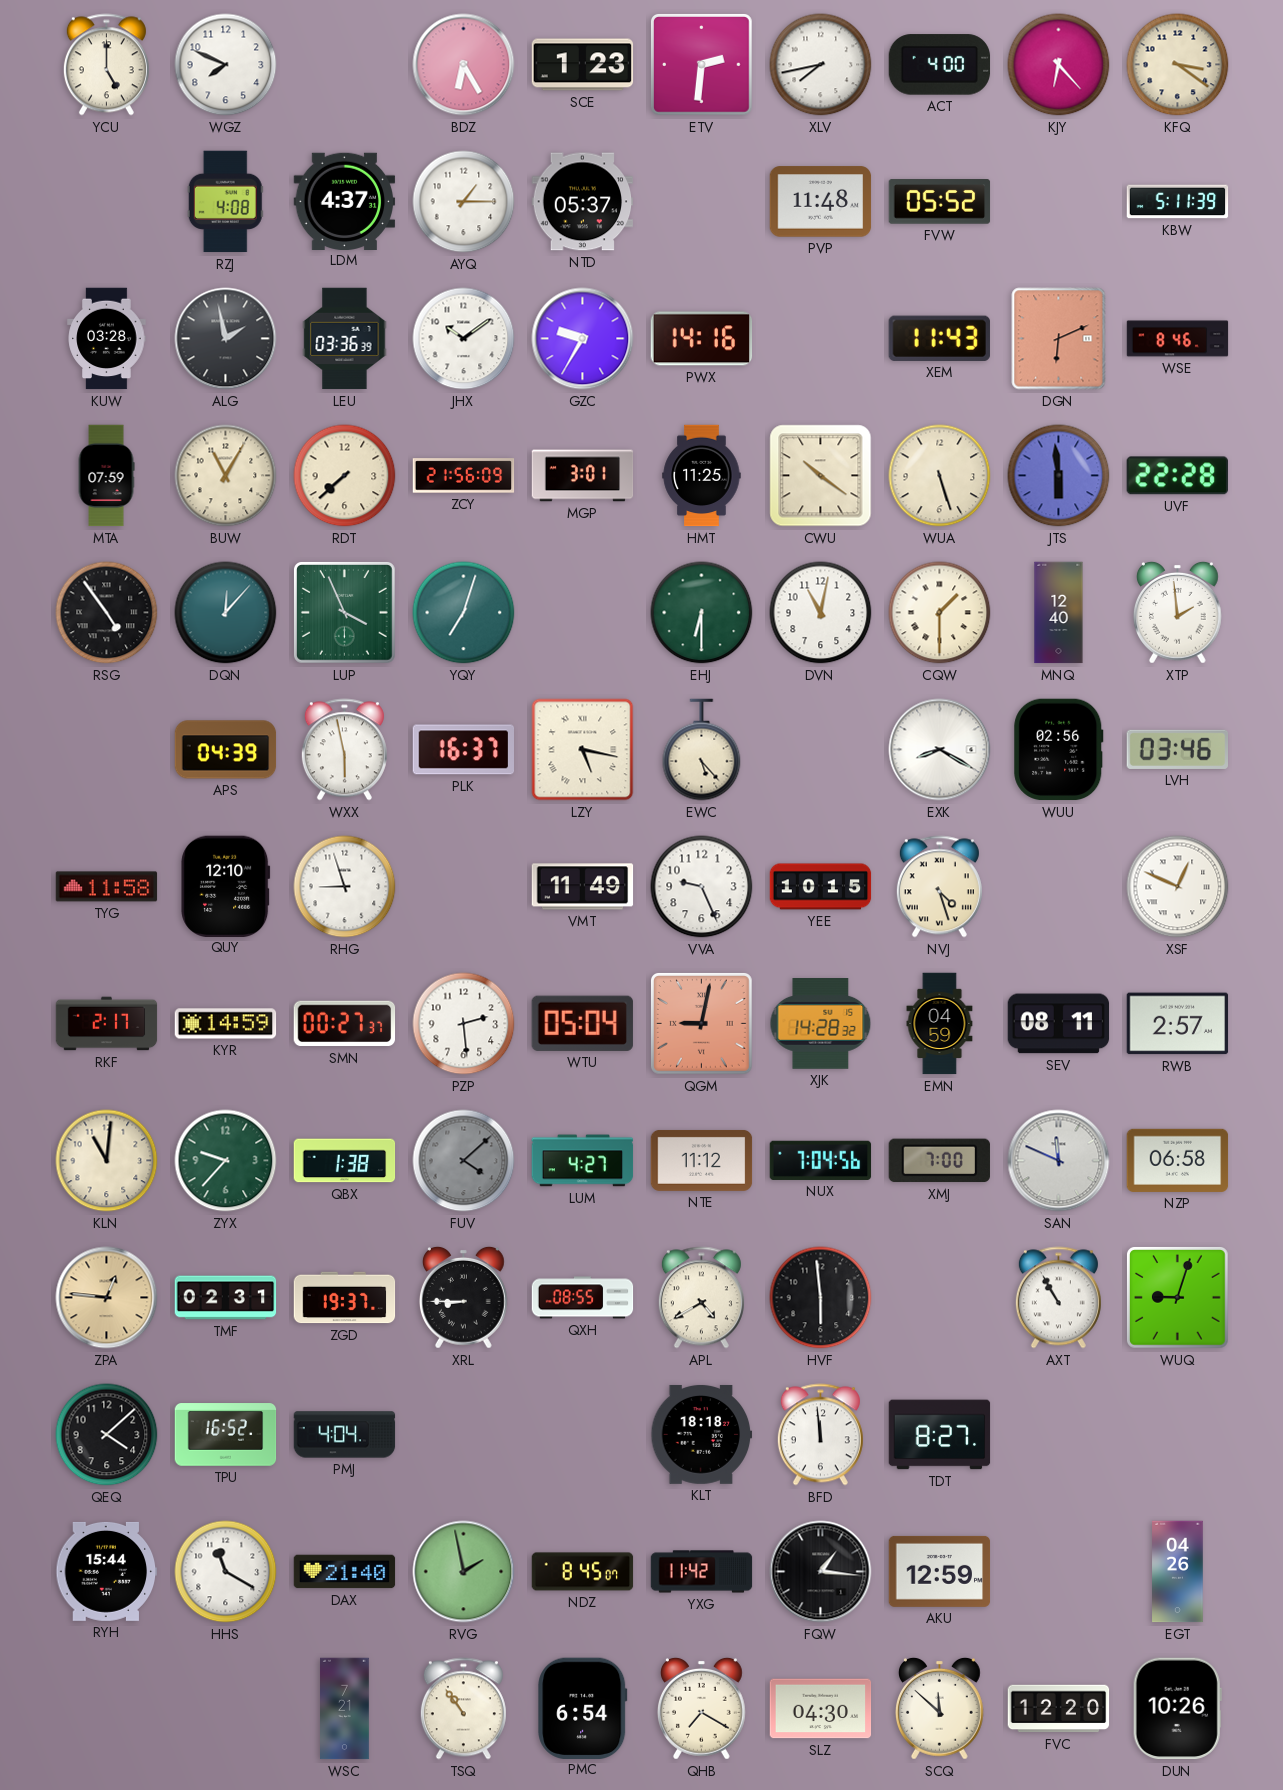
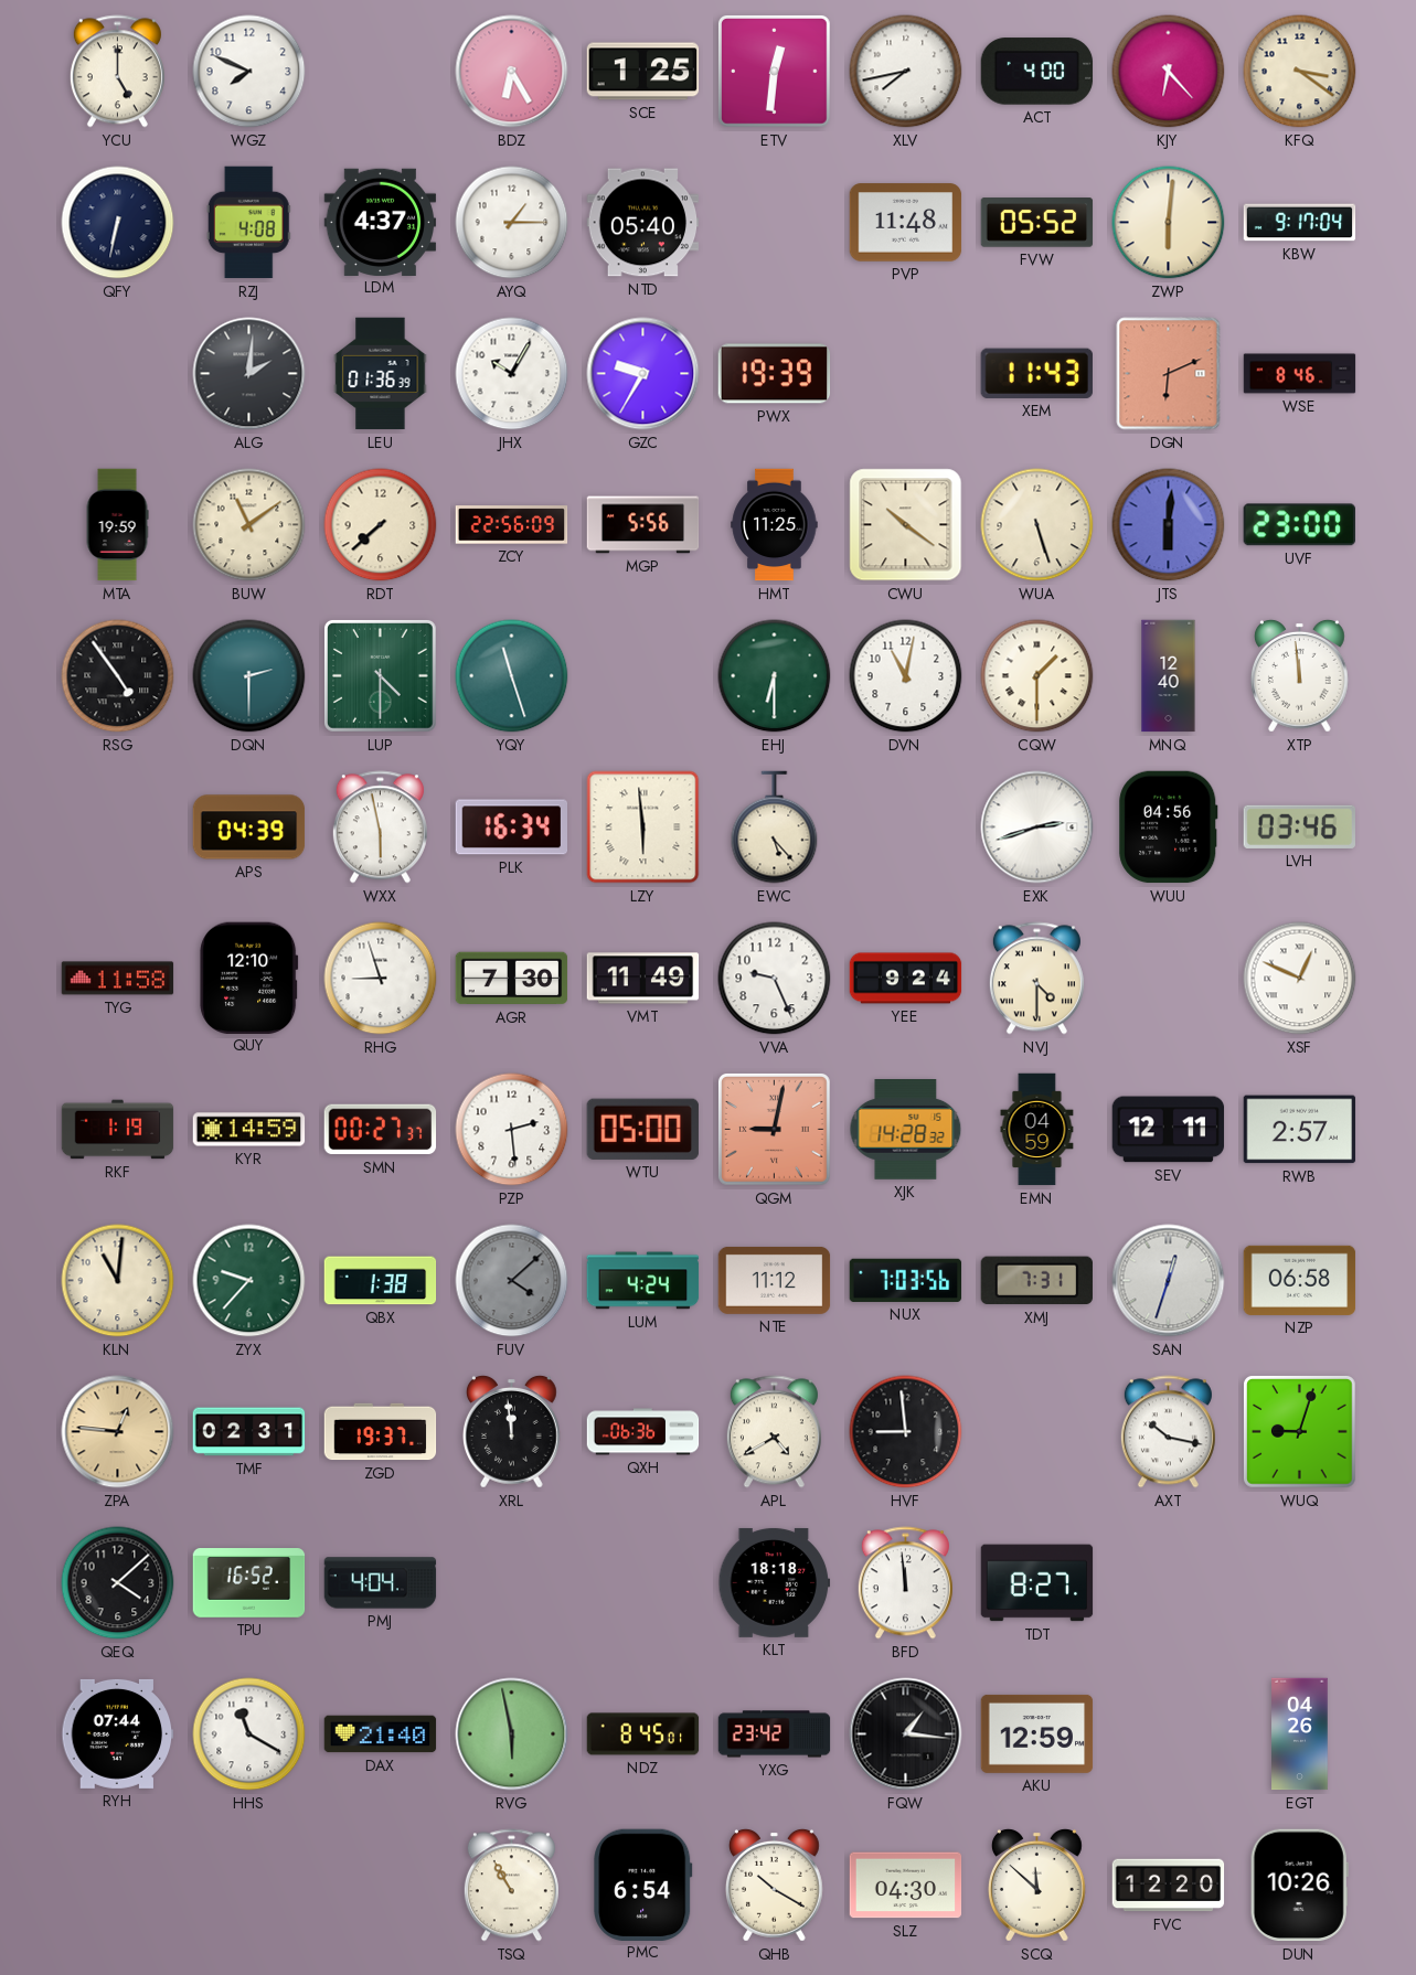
SCE: 1:23 -> 1:25 (643, 72)
ETV: 2:31 -> 12:31 (774, 71)
QFY: none -> 6:32 (118, 223)
NTD: 05:37 -> 05:40 (643, 223)
ZWP: none -> 6:01 (1169, 223)
KBW: 5:11 -> 9:17 (1300, 223)
KUW: 03:28 -> none (107, 339)
ALG: 1:58 -> 2:01 (249, 374)
LEU: 03:36 -> 01:36 (381, 374)
JHX: 10:09 -> 10:05 (512, 374)
PWX: 14:16 -> 19:39 (775, 374)
MTA: 07:59 -> 19:59 (117, 525)
BUW: 11:05 -> 11:09 (249, 525)
ZCY: 21:56 -> 22:56 (512, 525)
MGP: 3:01 -> 5:56 (643, 525)
JTS: 5:59 -> 6:01 (1169, 525)
UVF: 22:28 -> 23:00 (1299, 525)
DQN: 12:07 -> 2:30 (249, 676)
LUP: 3:56 -> 4:30 (380, 675)
YQY: 7:03 -> 11:27 (512, 676)
XTP: 1:59 -> 11:59 (1300, 675)
PLK: 16:37 -> 16:34 (512, 828)
LZY: 5:17 -> 5:59 (643, 828)
EXK: 8:20 -> 2:42 (1037, 828)
WUU: 02:56 -> 04:56 (1169, 828)
AGR: none -> 7:30 (512, 979)
YEE: 10:15 -> 9:24 (906, 979)
NVJ: 4:27 -> 4:30 (1036, 979)
RKF: 2:17 -> 1:19 (118, 1130)
WTU: 05:04 -> 05:00 (642, 1129)
SEV: 08:11 -> 12:11 (1169, 1130)
LUM: 4:27 -> 4:24 (643, 1281)
NUX: 7:04 -> 7:03 (906, 1280)
XMJ: 7:00 -> 7:31 (1036, 1281)
SAN: 11:49 -> 12:33 (1169, 1281)
XRL: 8:45 -> 11:59 (512, 1431)
QXH: 08:55 -> 06:36 (643, 1432)
HVF: 5:59 -> 8:59 (906, 1432)
AXT: 10:55 -> 10:17 (1168, 1432)
RYH: 15:44 -> 07:44 (118, 1733)
RVG: 1:58 -> 5:58 (512, 1734)
NDZ: 8:45:07 -> 8:45:01 (643, 1734)
YXG: 11:42 -> 23:42 (775, 1734)
WSC: 7:21 -> none (345, 1709)
TSQ: 10:54 -> 10:55 (511, 1886)
QHB: 7:20 -> 10:20 (775, 1885)
